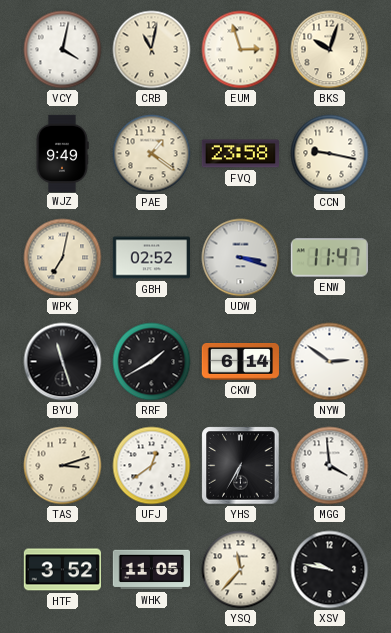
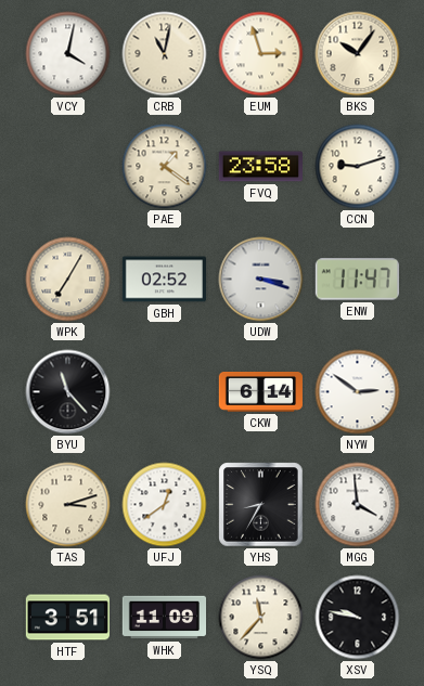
BKS: 10:03 -> 10:06 (358, 54)
WJZ: 9:49 -> none (62, 153)
CCN: 9:17 -> 9:12 (358, 167)
WPK: 7:02 -> 7:05 (68, 280)
BYU: 11:27 -> 11:23 (68, 392)
RRF: 1:40 -> none (152, 362)
YHS: 6:35 -> 8:35 (261, 505)
HTF: 3:52 -> 3:51 (67, 618)
WHK: 11:05 -> 11:09 (164, 618)
